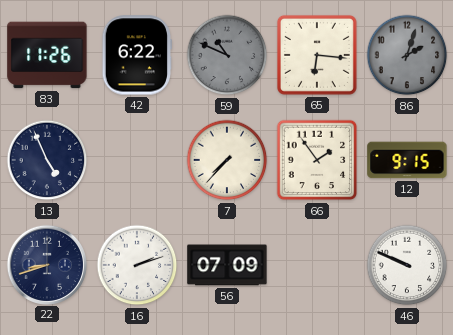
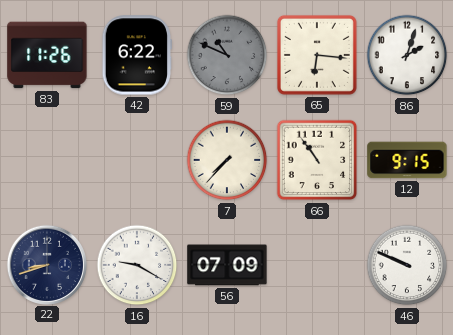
86 dial: grey -> white (407, 55)
13: 4:56 -> none (47, 160)
66: 1:54 -> 10:54 (317, 160)
16: 2:12 -> 9:20 (137, 265)
